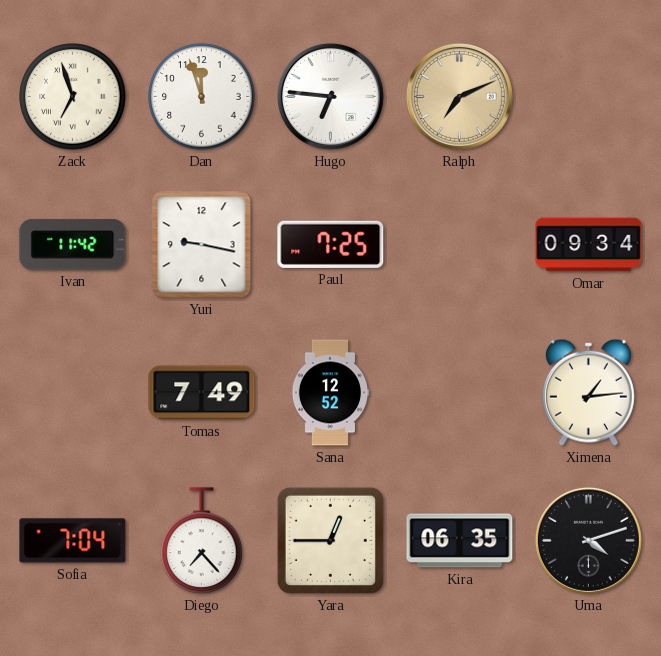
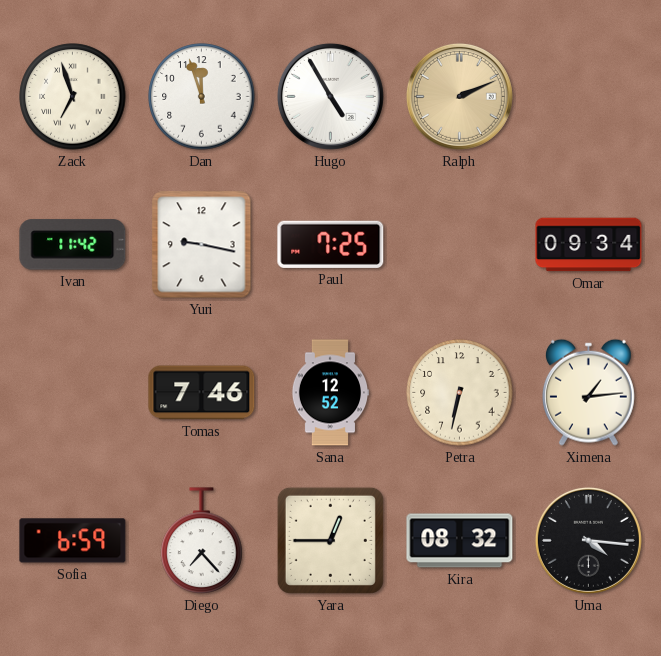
Hugo: 6:46 -> 4:55 (330, 96)
Ralph: 7:11 -> 2:11 (459, 96)
Tomas: 7:49 -> 7:46 (202, 393)
Petra: none -> 6:32 (460, 393)
Sofia: 7:04 -> 6:59 (73, 541)
Kira: 06:35 -> 08:32 (460, 541)
Uma: 4:12 -> 4:16 (588, 540)
